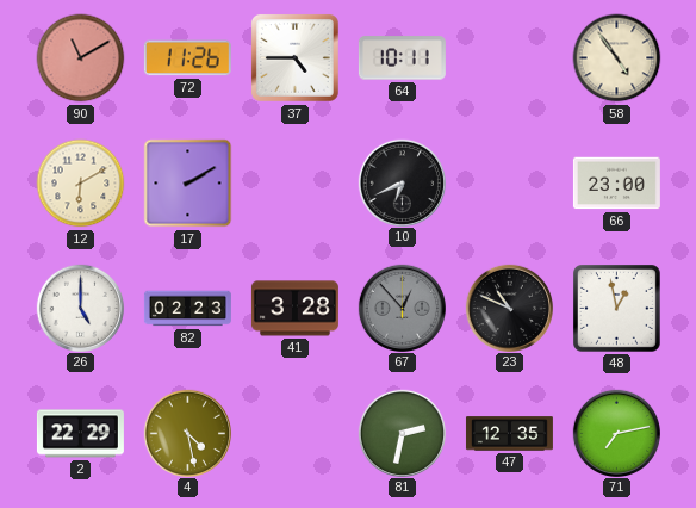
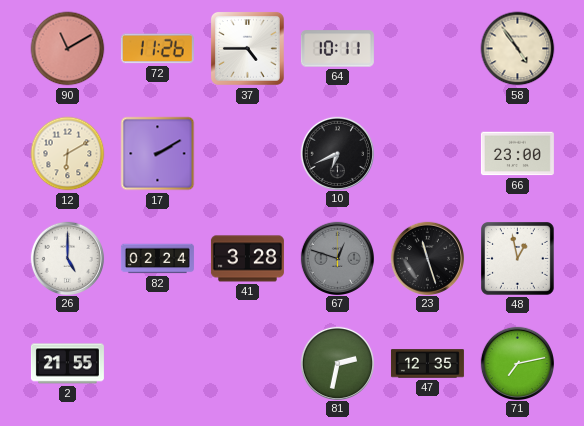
82: 02:23 -> 02:24 (157, 259)
67: 12:53 -> 12:48 (337, 258)
23: 10:49 -> 11:27 (427, 258)
2: 22:29 -> 21:55 (67, 364)
4: 4:28 -> none (187, 433)
